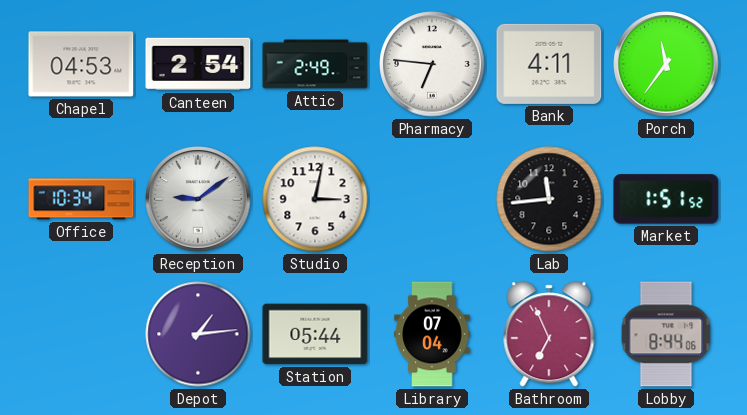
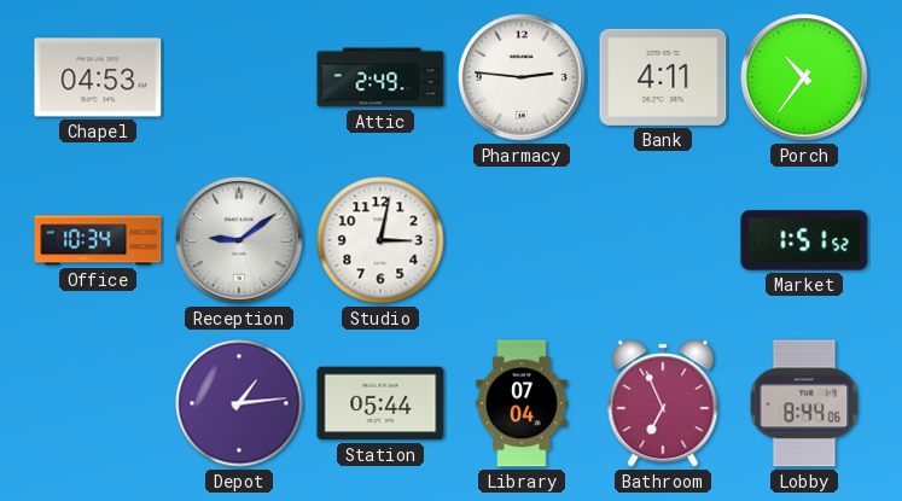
Canteen: 2:54 -> none (198, 64)
Pharmacy: 6:46 -> 2:46 (522, 77)
Porch: 11:36 -> 10:36 (804, 77)
Lab: 11:44 -> none (549, 199)
